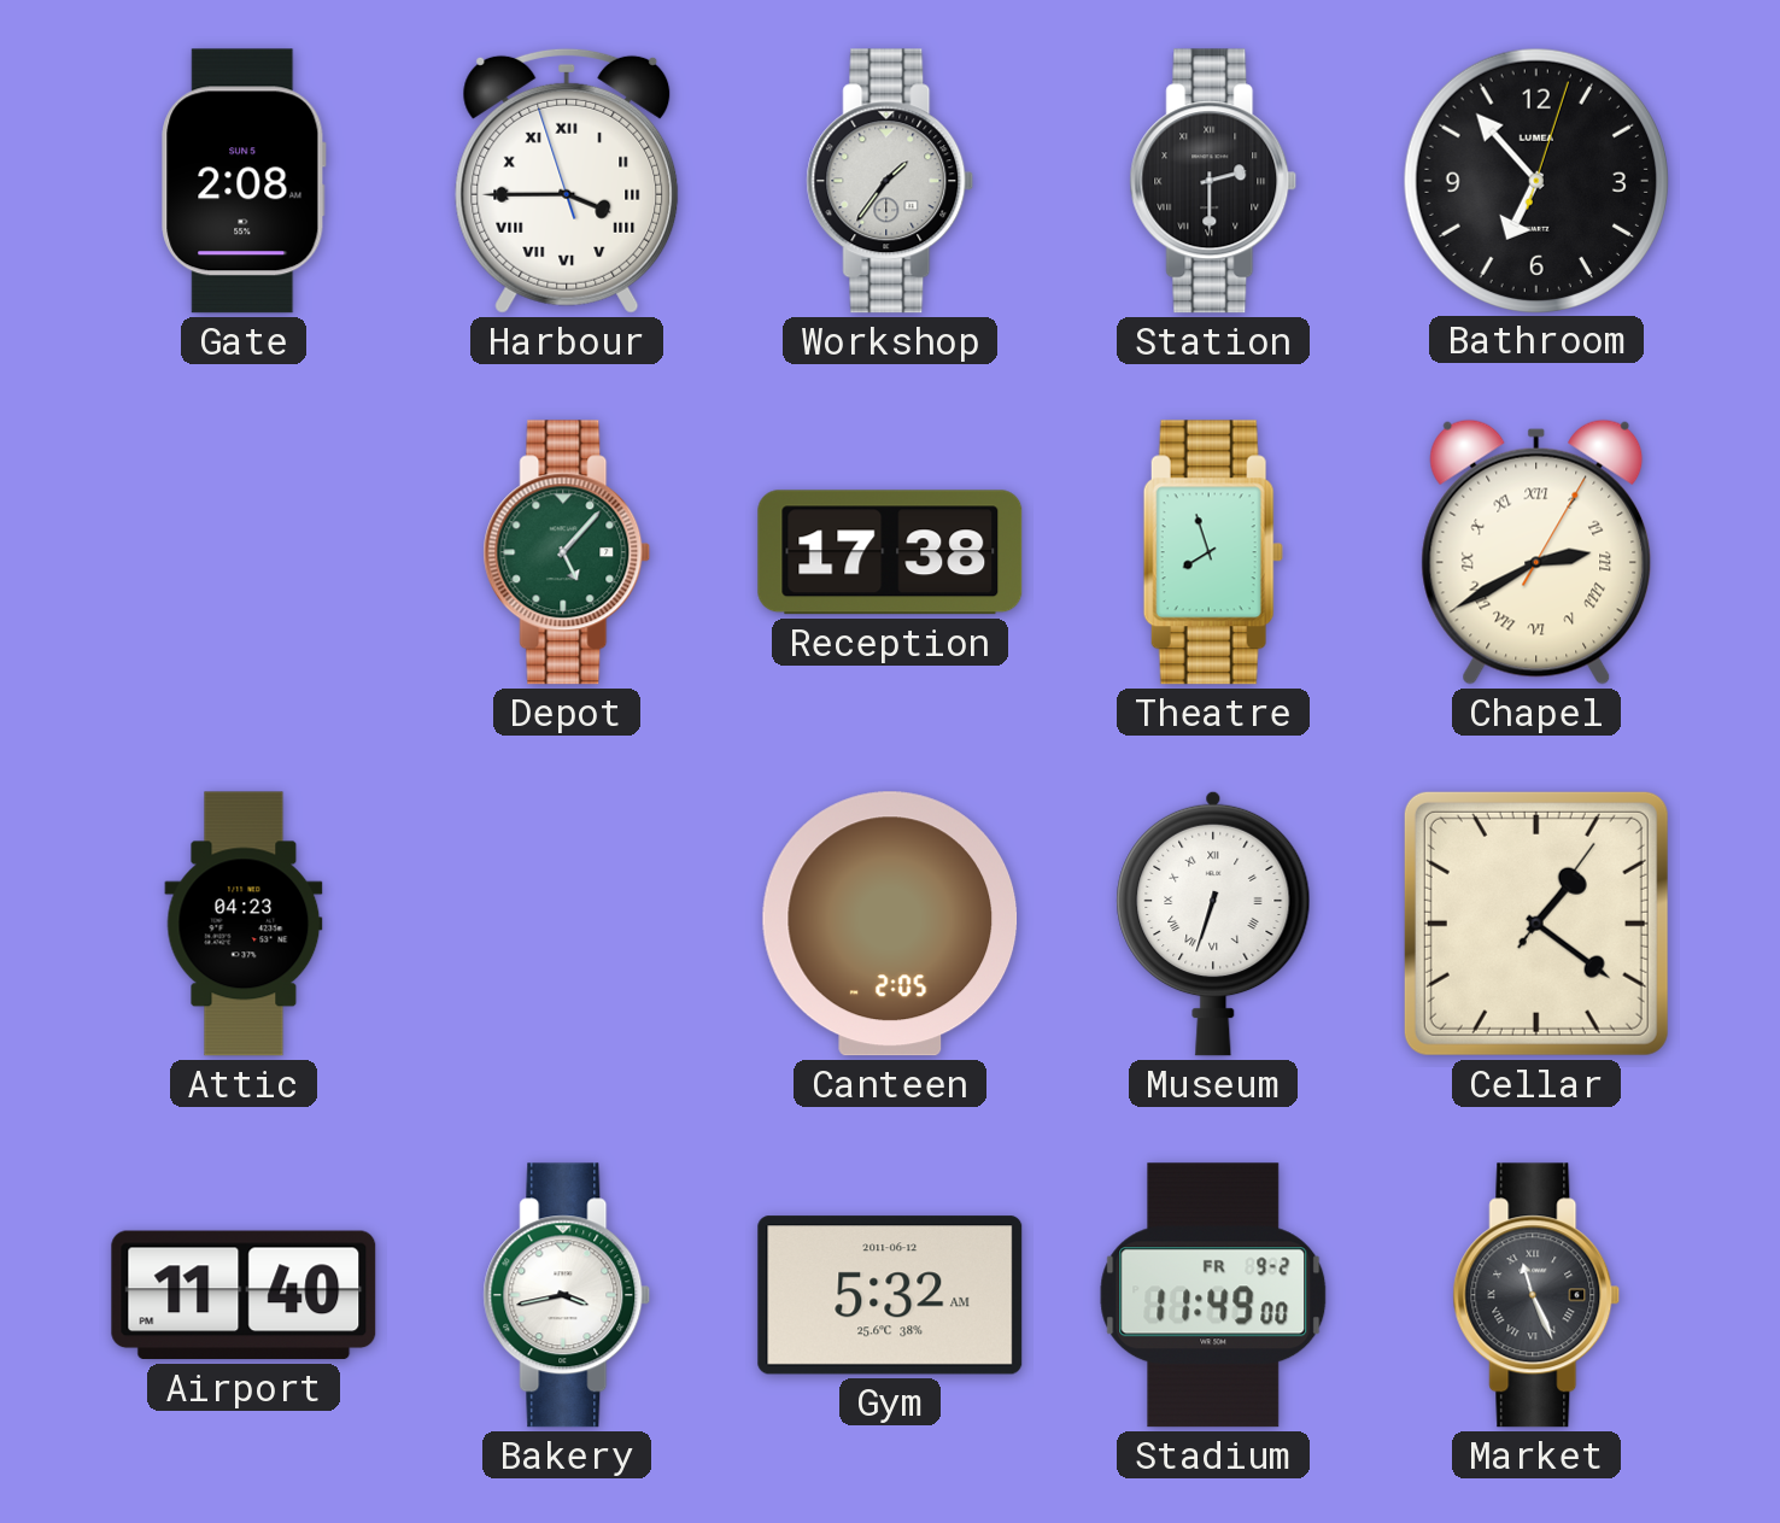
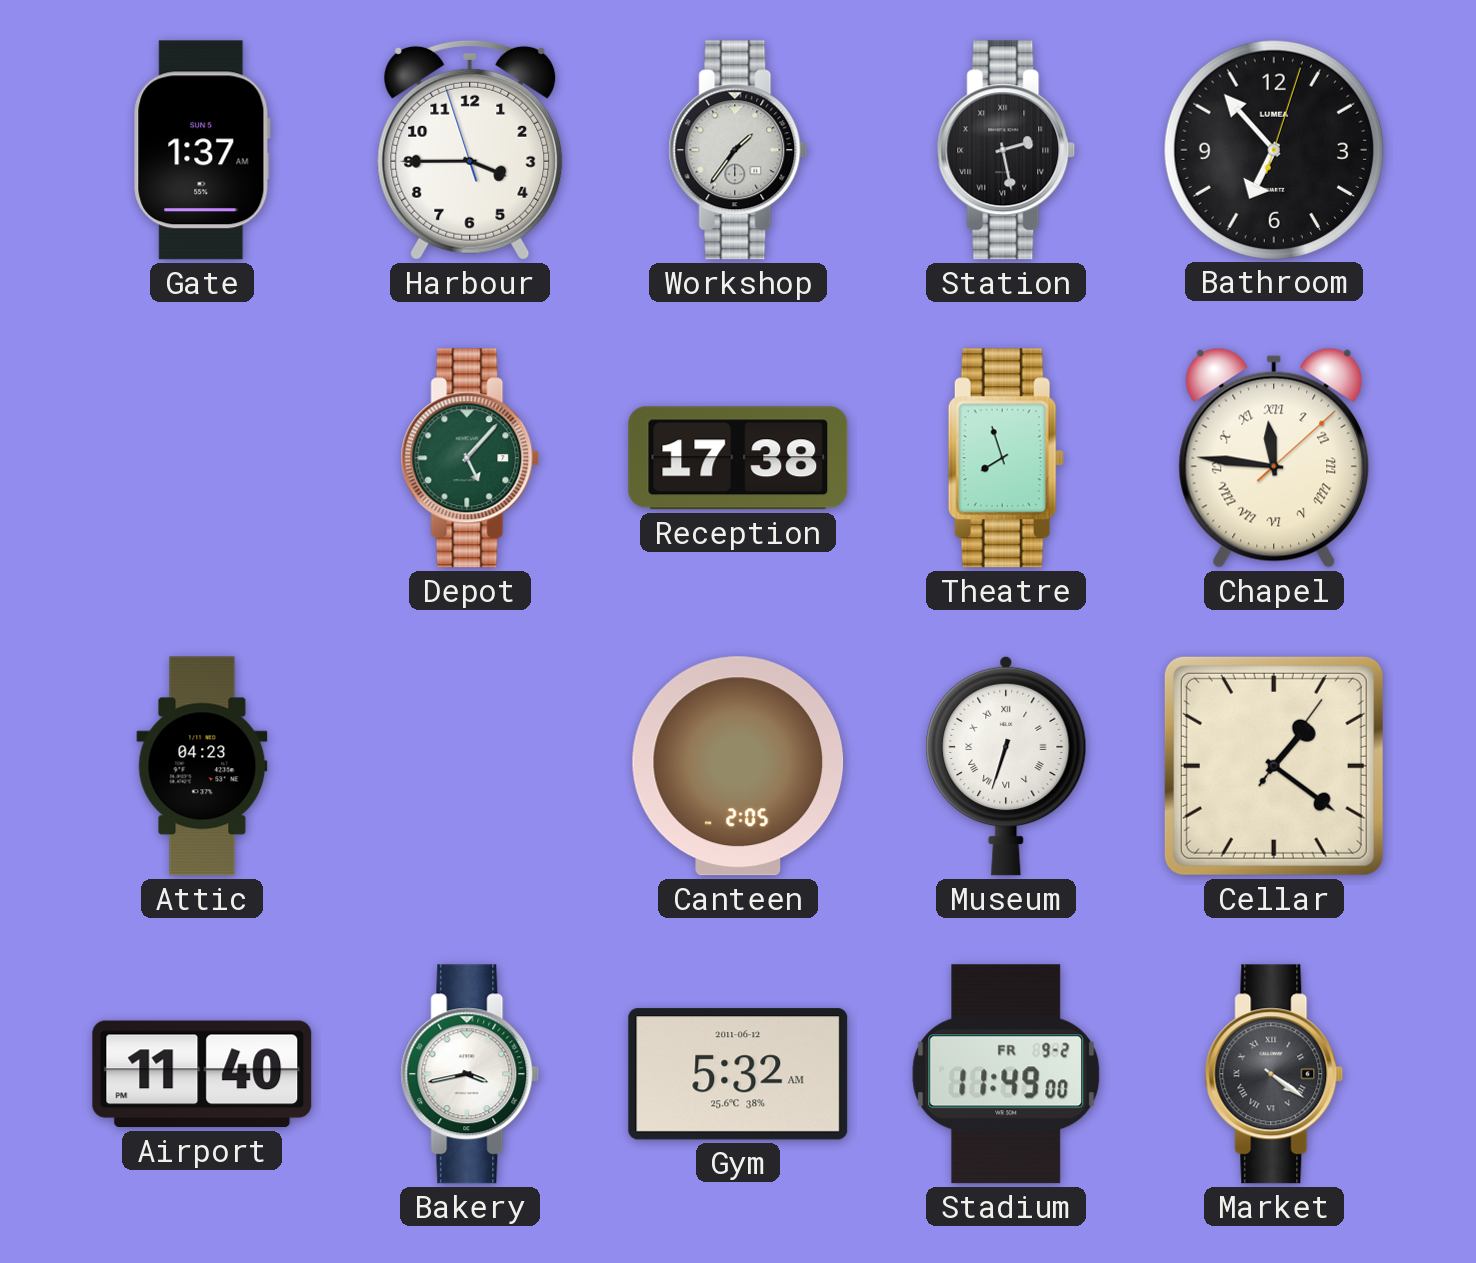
Gate: 2:08 -> 1:37 (202, 150)
Harbour numerals: Roman -> Arabic (470, 150)
Station: 2:30 -> 2:28 (1006, 150)
Chapel: 2:40 -> 11:46 (1274, 458)
Market: 11:26 -> 4:21 (1274, 1074)
